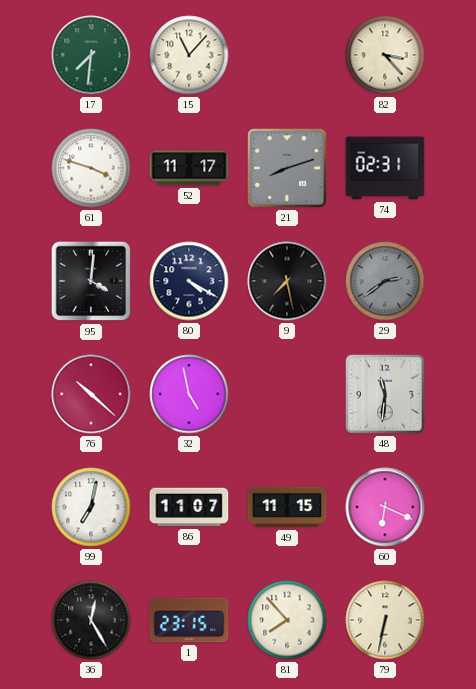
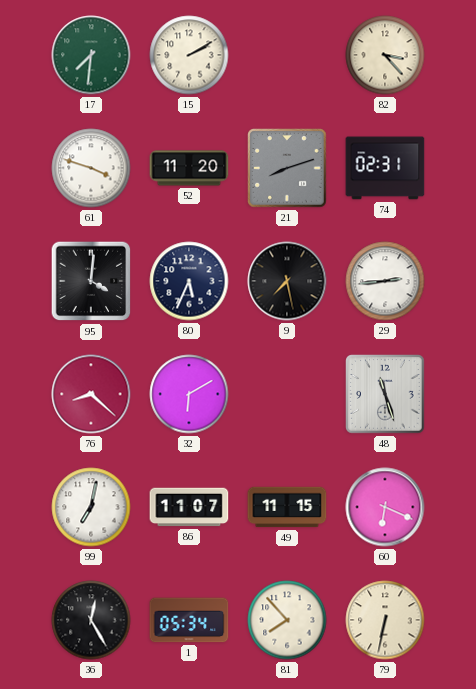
15: 11:07 -> 2:10 (189, 55)
52: 11:17 -> 11:20 (189, 168)
80: 4:20 -> 5:34 (189, 281)
29: 2:39 -> 2:44 (385, 281)
29 dial: grey -> white (385, 281)
76: 10:22 -> 8:22 (91, 394)
32: 4:58 -> 6:10 (189, 394)
48: 11:31 -> 11:27 (385, 394)
1: 23:15 -> 05:34 (189, 620)
